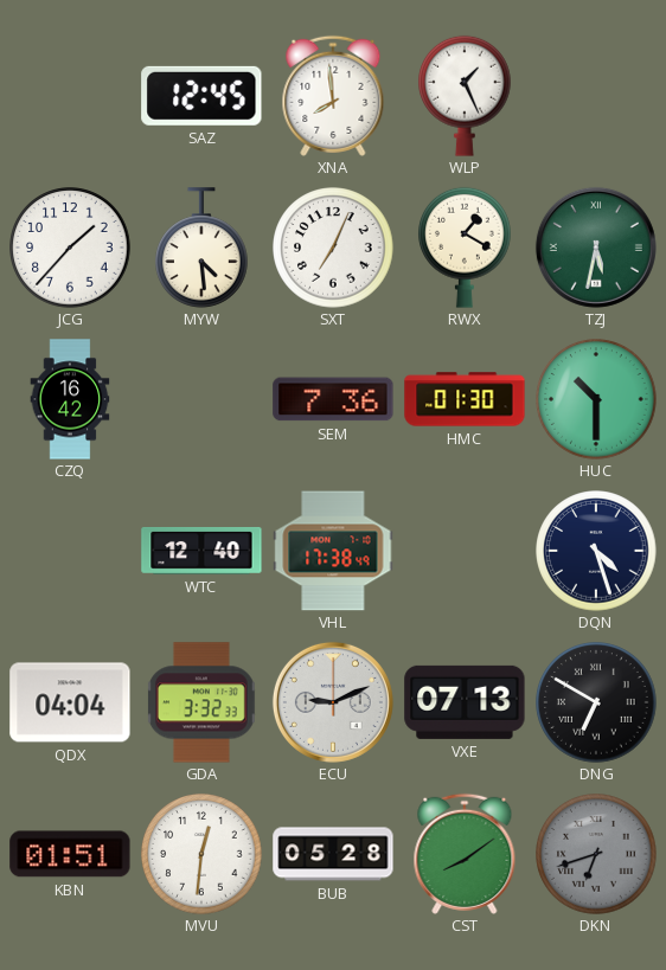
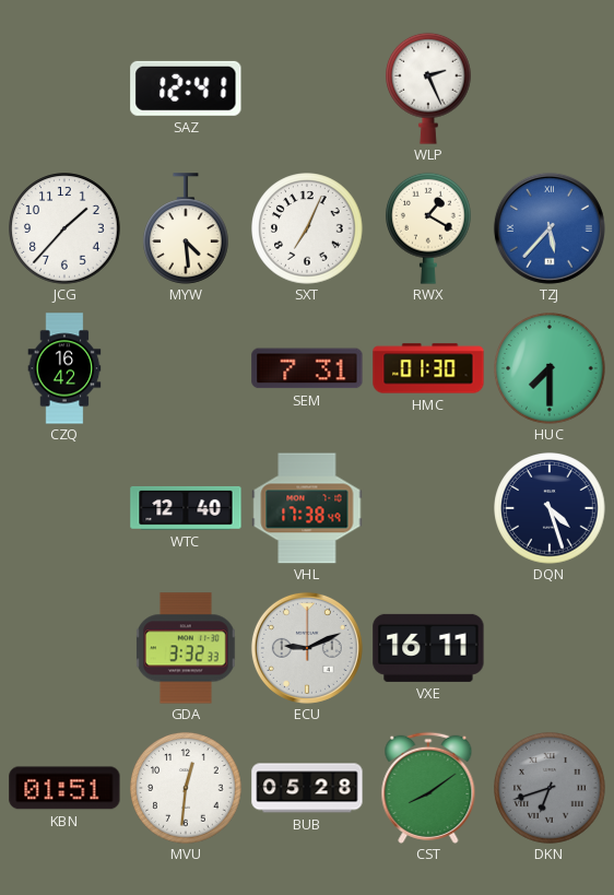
SAZ: 12:45 -> 12:41 (186, 89)
XNA: 7:59 -> none (333, 96)
WLP: 1:26 -> 2:26 (428, 89)
TZJ: 5:32 -> 5:37 (550, 228)
TZJ dial: green -> blue (550, 228)
SEM: 7:36 -> 7:31 (307, 368)
HUC: 10:30 -> 7:30 (550, 368)
QDX: 04:04 -> none (70, 702)
VXE: 07:13 -> 16:11 (428, 648)
DNG: 6:50 -> none (596, 702)
